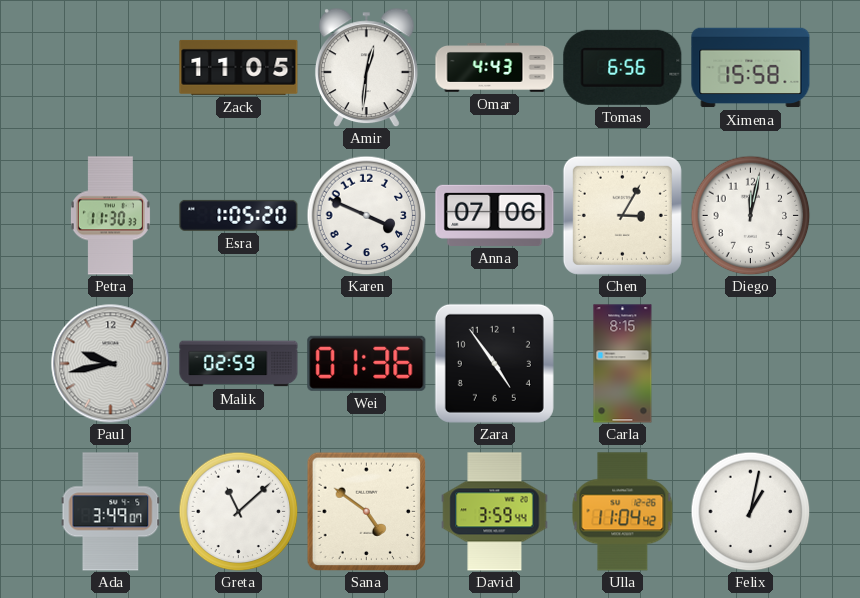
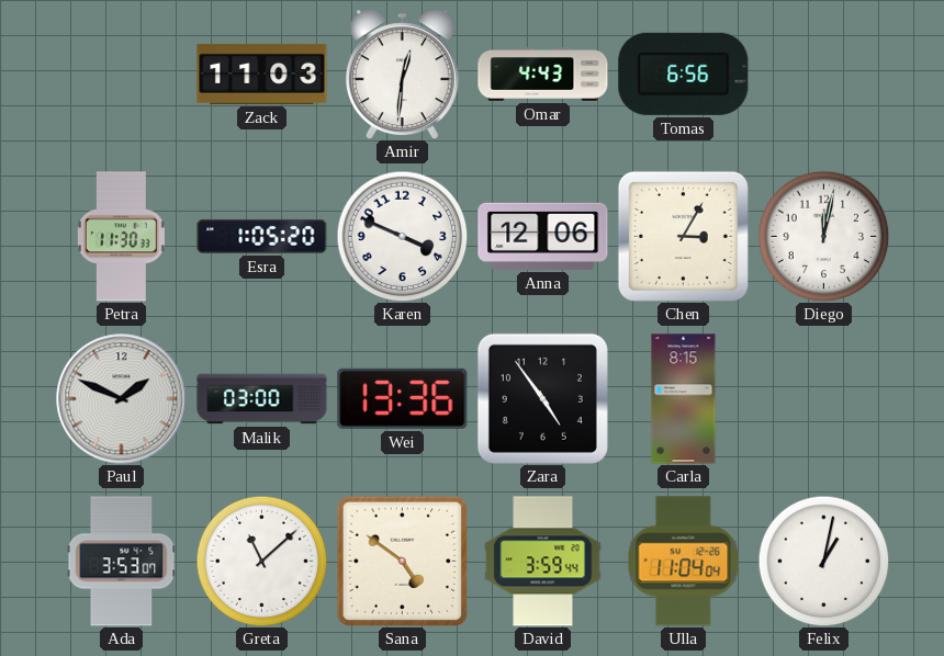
Zack: 11:05 -> 11:03 (262, 73)
Ximena: 15:58 -> none (751, 68)
Anna: 07:06 -> 12:06 (543, 236)
Paul: 9:43 -> 1:49 (122, 399)
Malik: 02:59 -> 03:00 (262, 399)
Wei: 01:36 -> 13:36 (403, 398)
Ada: 3:49 -> 3:53 (122, 562)
Ulla: 11:04:42 -> 11:04:04 (684, 562)
